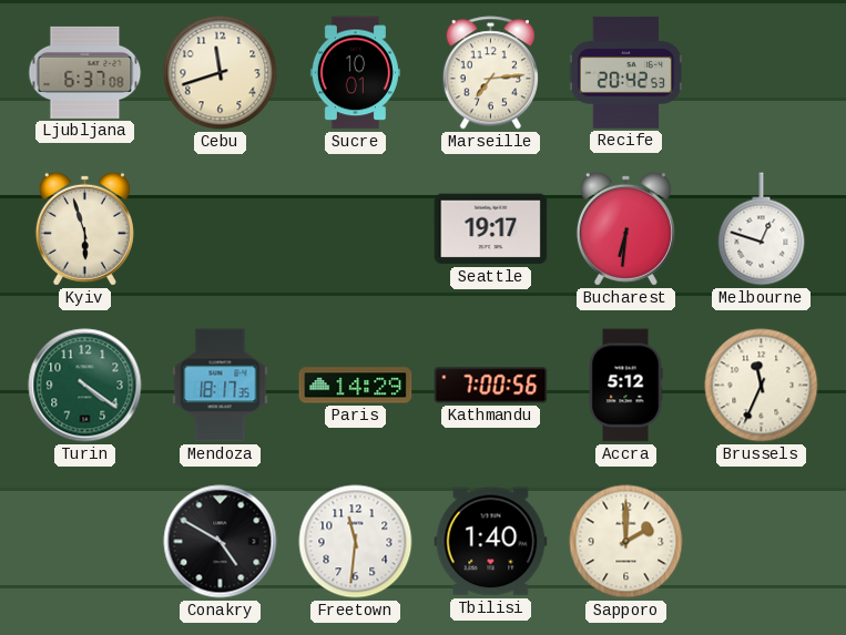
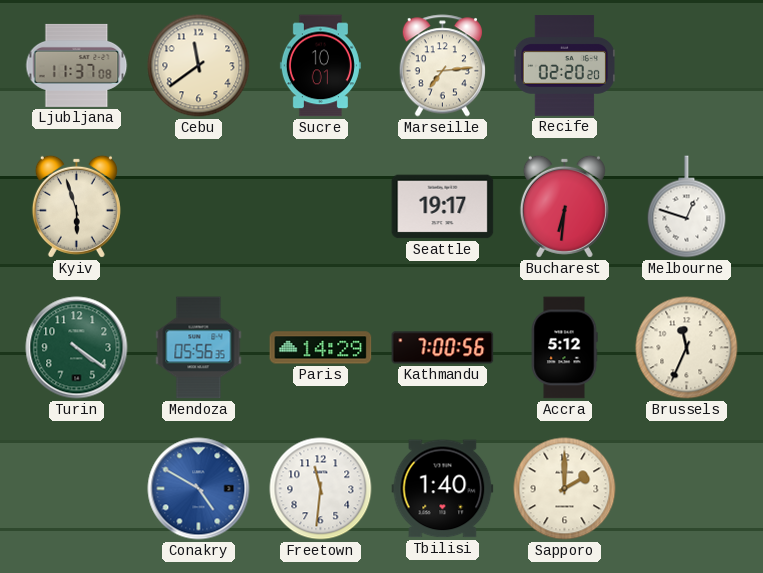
Ljubljana: 6:37 -> 11:37 (77, 65)
Cebu: 11:42 -> 11:39 (199, 66)
Recife: 20:42 -> 02:20 (564, 66)
Mendoza: 18:17 -> 05:56 (199, 348)
Conakry dial: black -> blue (199, 489)
